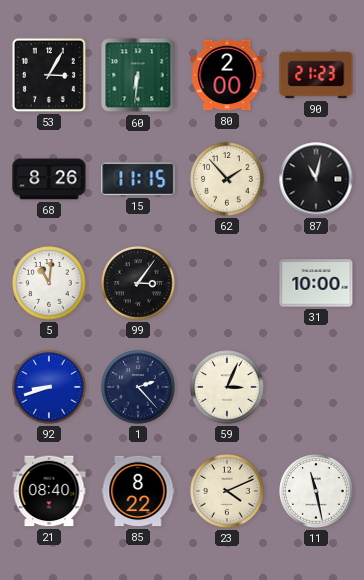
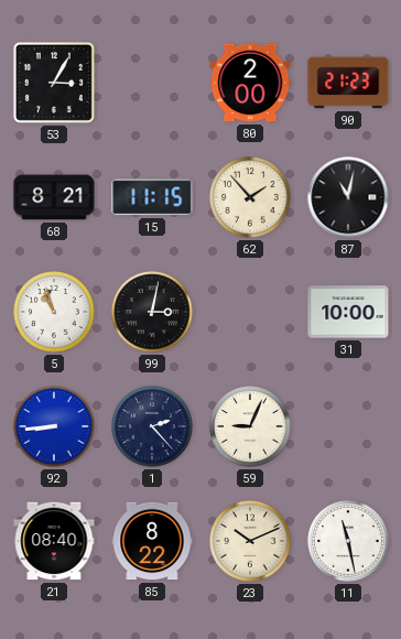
60: 6:31 -> none (138, 75)
68: 8:26 -> 8:21 (54, 197)
5: 11:01 -> 10:57 (54, 312)
99: 3:06 -> 3:02 (152, 312)
92: 8:42 -> 8:44 (54, 426)
59: 3:04 -> 9:04 (250, 426)
23: 4:11 -> 10:11 (250, 541)
